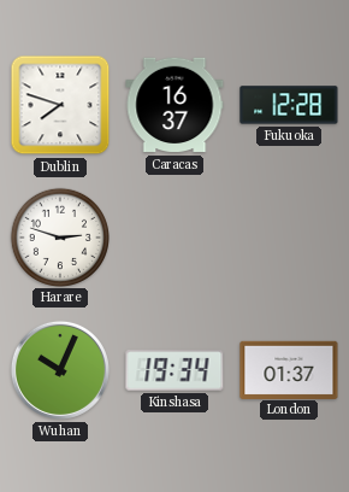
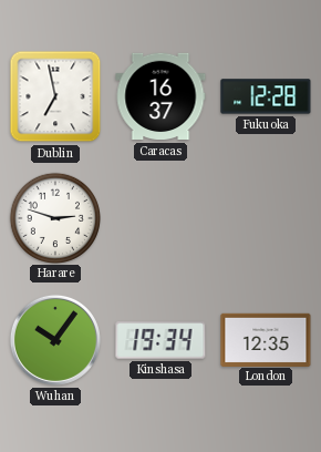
Dublin: 7:48 -> 6:58 (55, 96)
Wuhan: 10:04 -> 10:06 (55, 340)
London: 01:37 -> 12:35 (266, 339)
